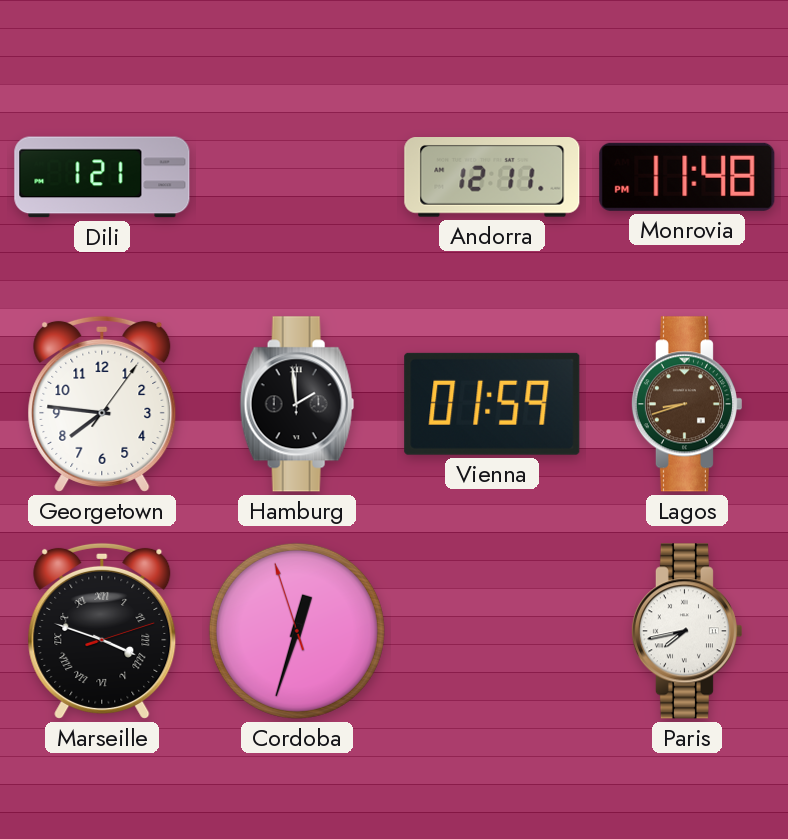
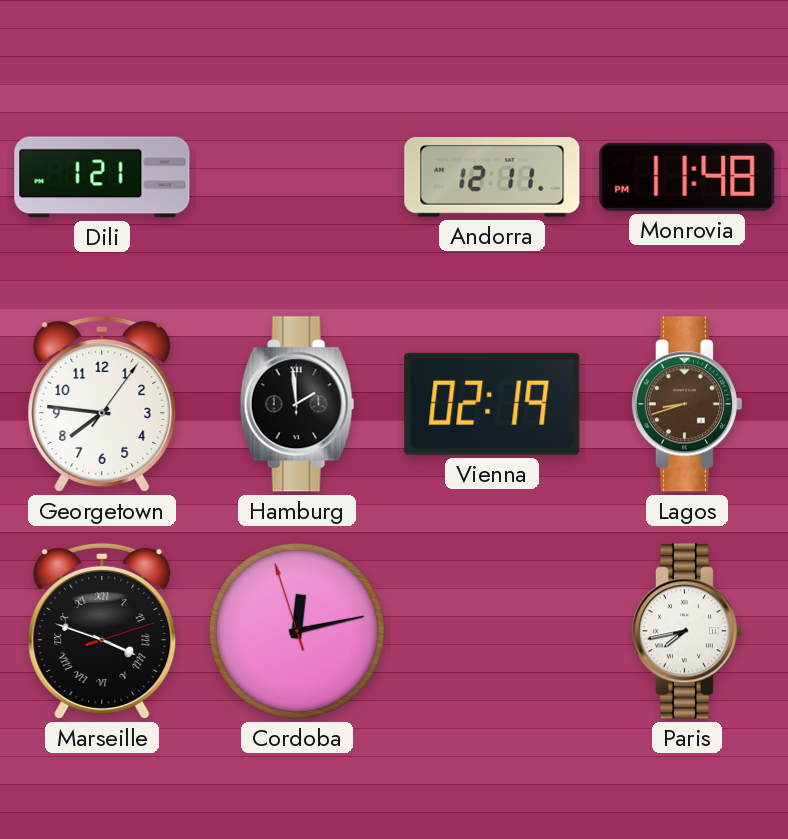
Vienna: 01:59 -> 02:19 (492, 404)
Cordoba: 12:32 -> 12:12 (297, 631)
